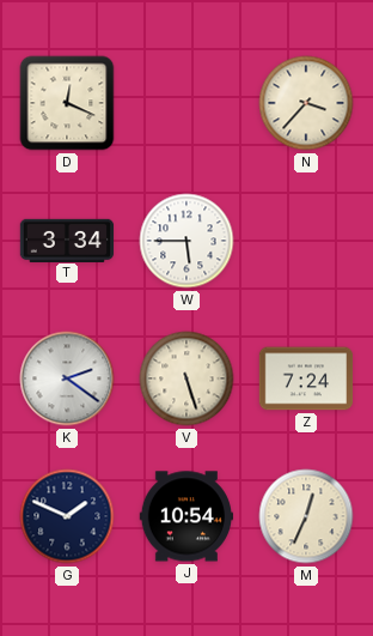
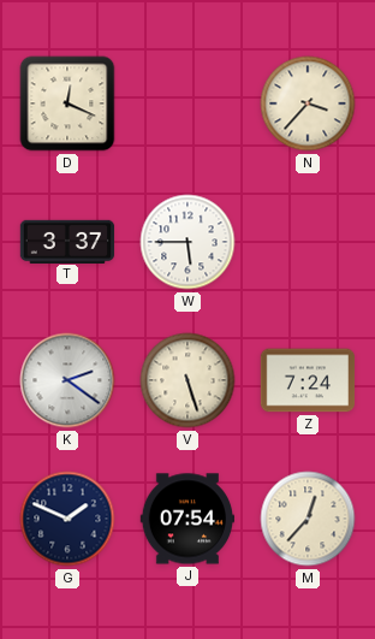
T: 3:34 -> 3:37 (67, 241)
J: 10:54 -> 07:54 (187, 519)
M: 12:34 -> 12:37 (308, 519)
